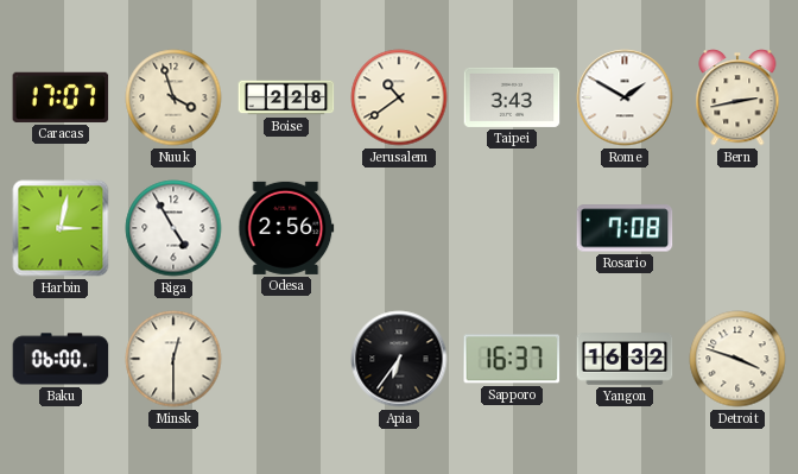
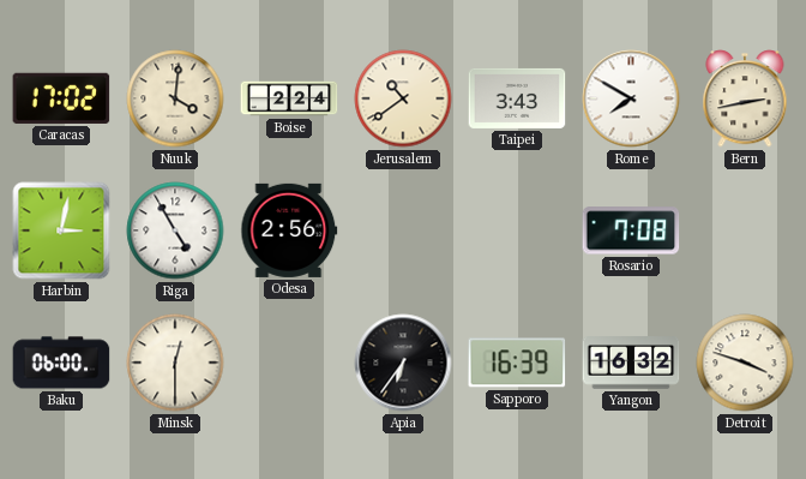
Caracas: 17:07 -> 17:02 (61, 98)
Nuuk: 3:57 -> 4:01 (175, 98)
Boise: 2:28 -> 2:24 (289, 98)
Rome: 1:50 -> 7:50 (631, 98)
Sapporo: 16:37 -> 16:39 (517, 363)
